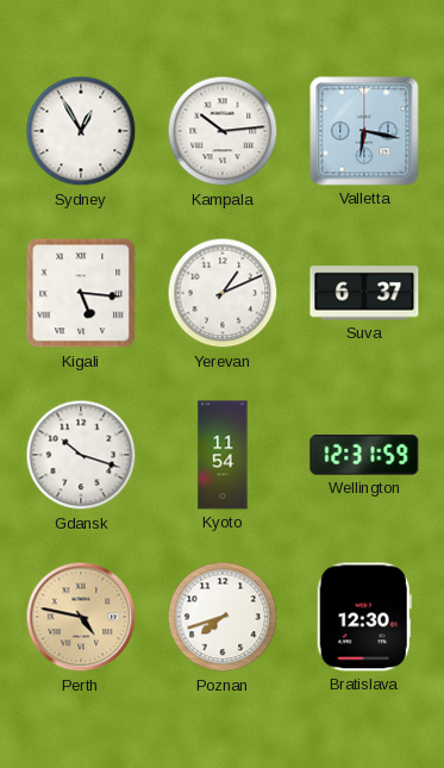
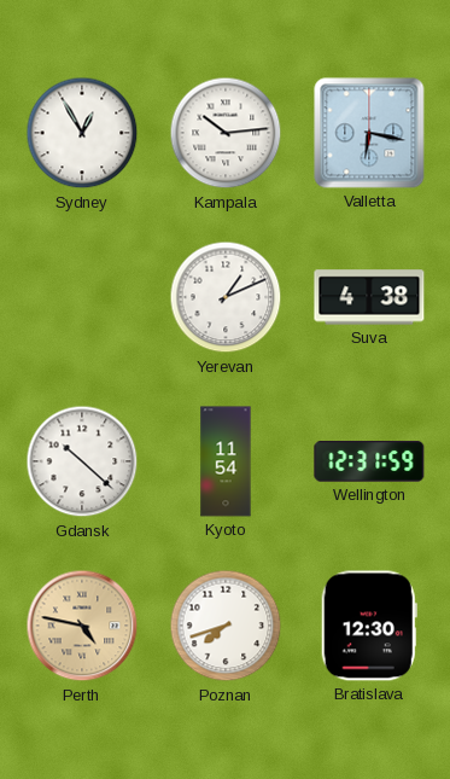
Kigali: 5:16 -> none (81, 293)
Suva: 6:37 -> 4:38 (369, 297)
Gdansk: 10:18 -> 10:22 (82, 461)
